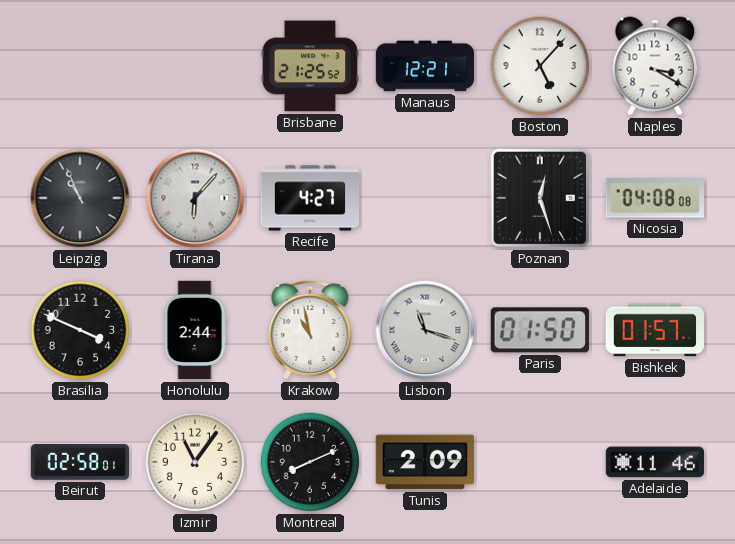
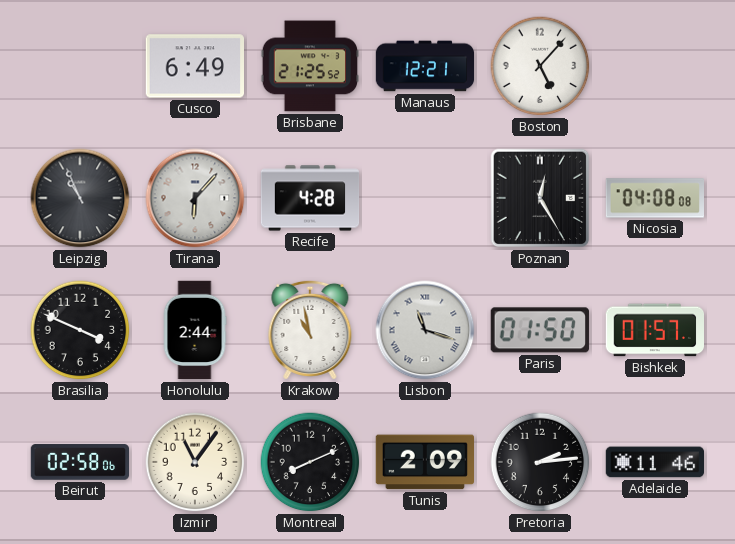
Cusco: none -> 6:49 (194, 66)
Naples: 3:20 -> none (655, 66)
Recife: 4:27 -> 4:28 (310, 198)
Poznan: 12:27 -> 12:25 (540, 198)
Beirut: 02:58:01 -> 02:58:06 (79, 462)
Pretoria: none -> 2:14 (540, 462)
